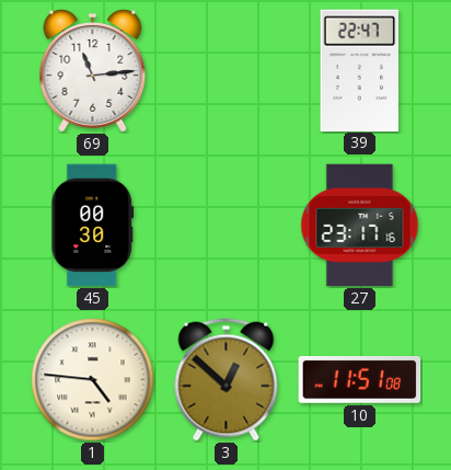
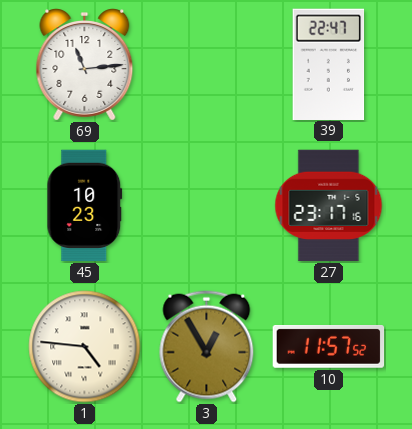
45: 00:30 -> 10:23 (85, 206)
3: 12:52 -> 12:55 (207, 347)
10: 11:51 -> 11:57 (329, 347)
